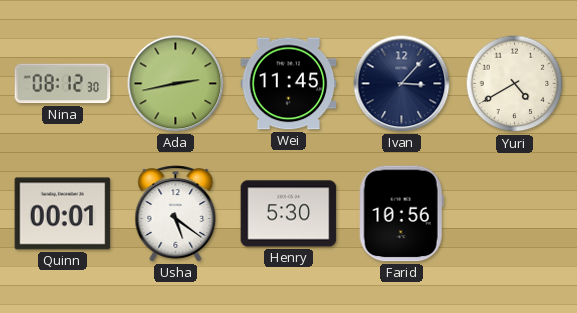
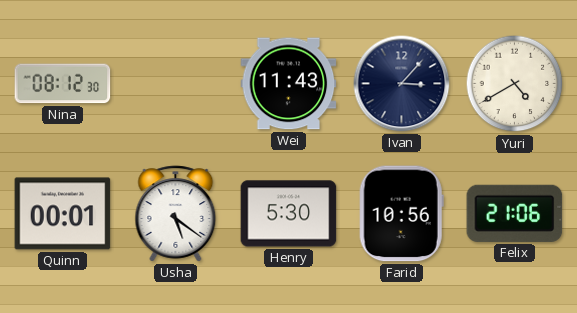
Ada: 2:43 -> none (176, 84)
Wei: 11:45 -> 11:43 (289, 84)
Felix: none -> 21:06 (515, 213)
